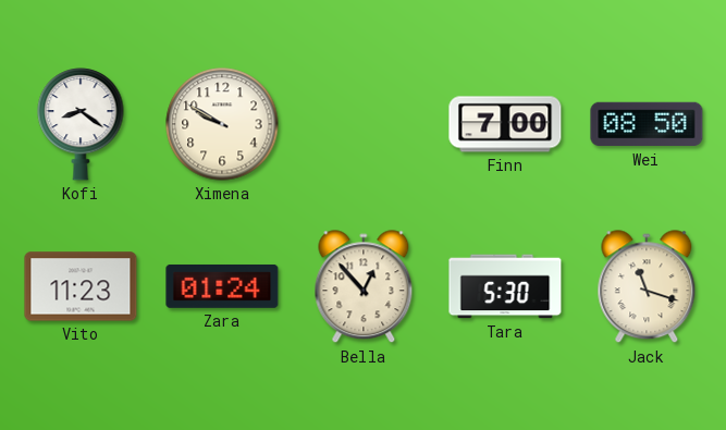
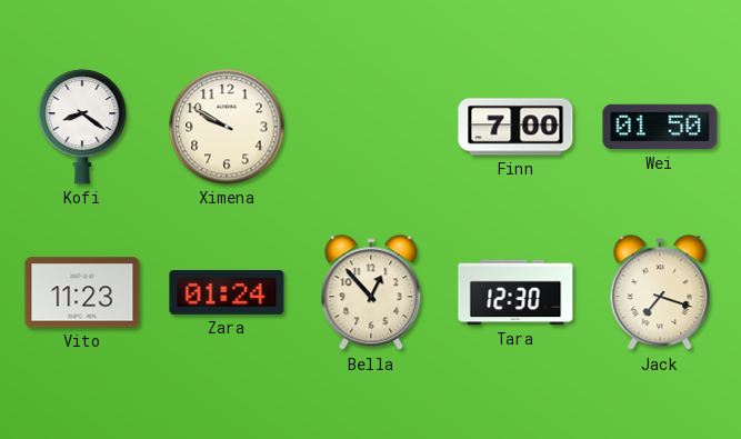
Wei: 08:50 -> 01:50 (660, 127)
Tara: 5:30 -> 12:30 (515, 292)
Jack: 11:18 -> 7:18 (660, 293)
